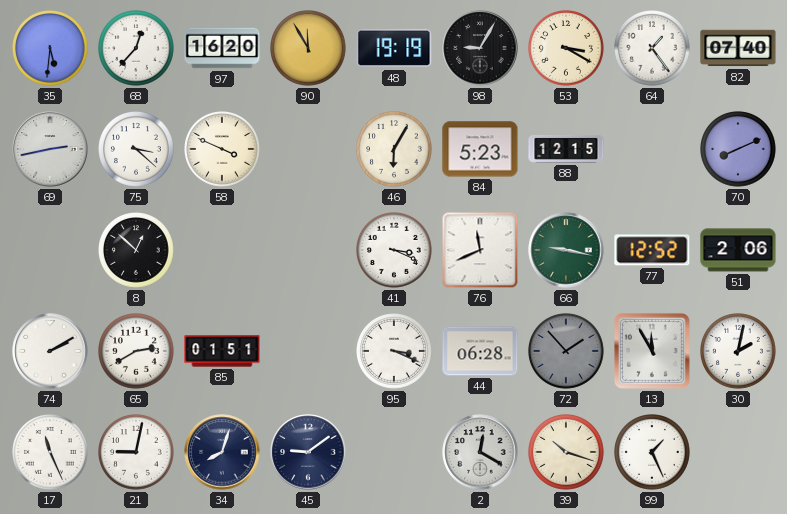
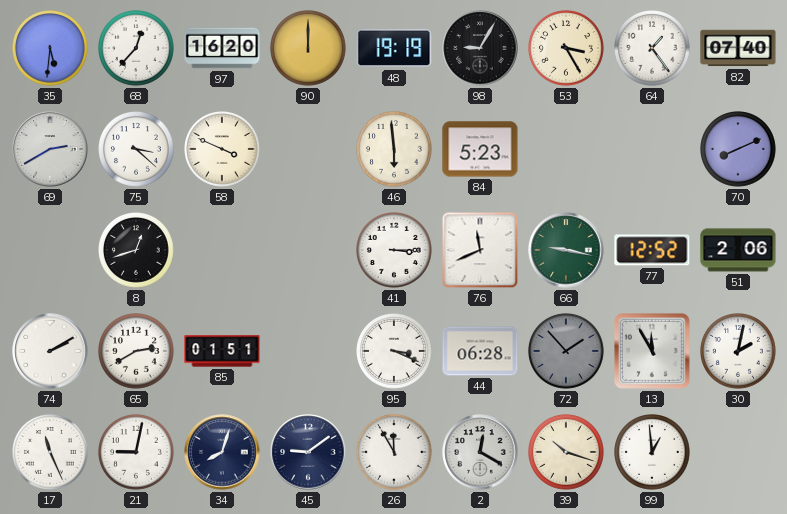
90: 11:55 -> 12:00 (309, 49)
53: 3:20 -> 3:25 (567, 49)
69: 2:43 -> 2:40 (50, 149)
46: 6:05 -> 5:59 (395, 150)
88: 12:15 -> none (566, 149)
8: 12:52 -> 12:42 (137, 251)
41: 3:19 -> 3:15 (395, 251)
26: none -> 11:55 (395, 453)
99: 1:26 -> 12:59 (653, 453)
